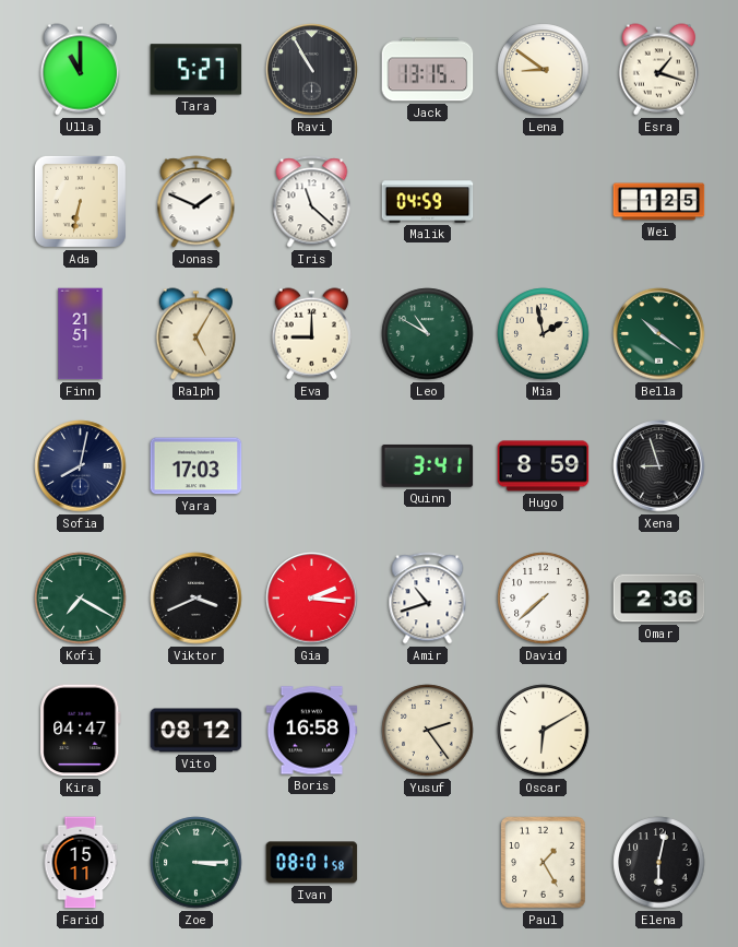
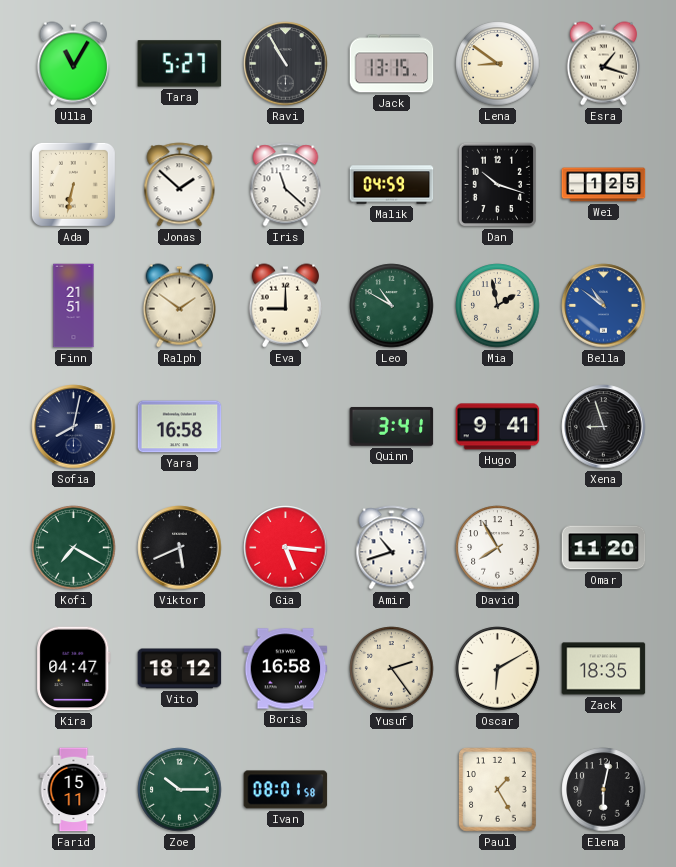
Ulla: 11:00 -> 11:05 (73, 64)
Jonas: 1:49 -> 1:52 (180, 185)
Dan: none -> 10:18 (497, 184)
Ralph: 5:05 -> 1:51 (179, 306)
Bella: 10:21 -> 10:51 (604, 306)
Bella dial: green -> blue (604, 306)
Yara: 17:03 -> 16:58 (180, 427)
Hugo: 8:59 -> 9:41 (498, 427)
Viktor: 3:41 -> 5:41 (180, 548)
Gia: 2:16 -> 5:16 (286, 548)
David: 7:38 -> 7:55 (498, 548)
Omar: 2:36 -> 11:20 (604, 548)
Vito: 08:12 -> 18:12 (180, 669)
Zack: none -> 18:35 (604, 669)
Zoe: 3:15 -> 10:15 (180, 790)
